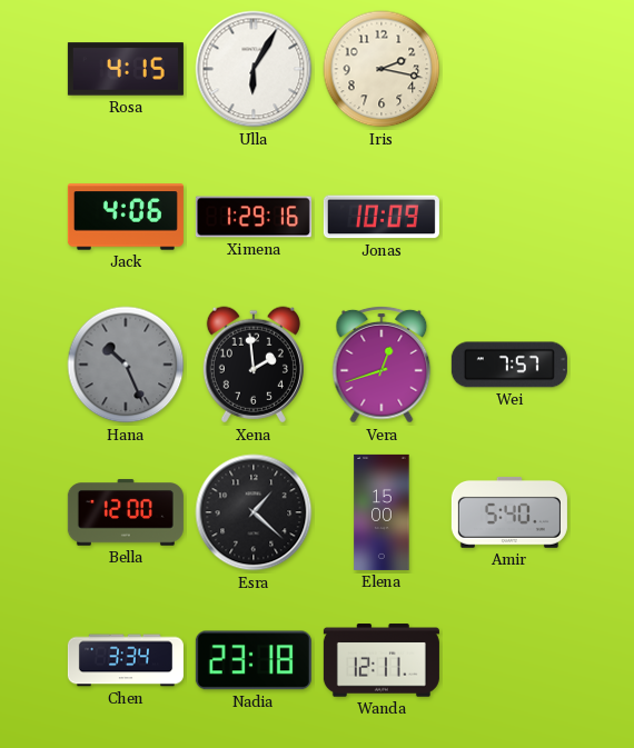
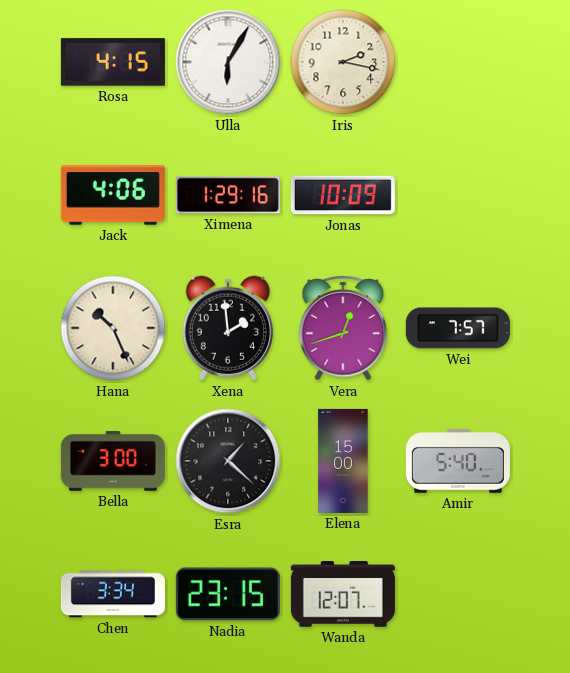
Hana dial: grey -> cream (113, 328)
Bella: 12:00 -> 3:00 (113, 461)
Nadia: 23:18 -> 23:15 (228, 594)
Wanda: 12:11 -> 12:07 (343, 594)
